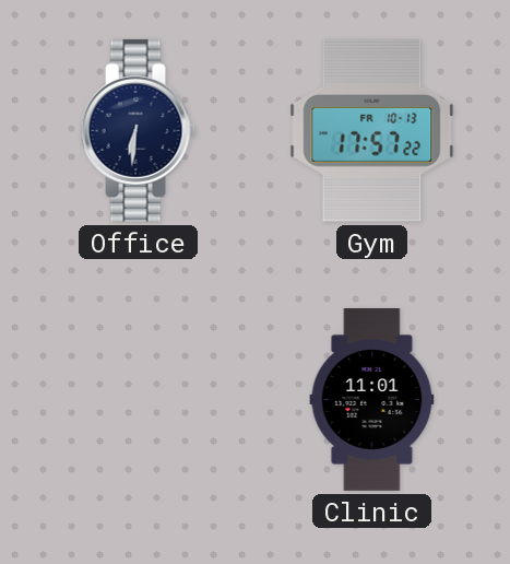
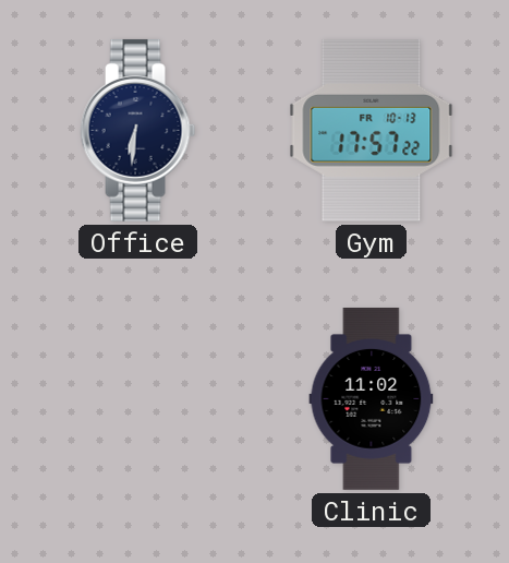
Clinic: 11:01 -> 11:02 (372, 399)
